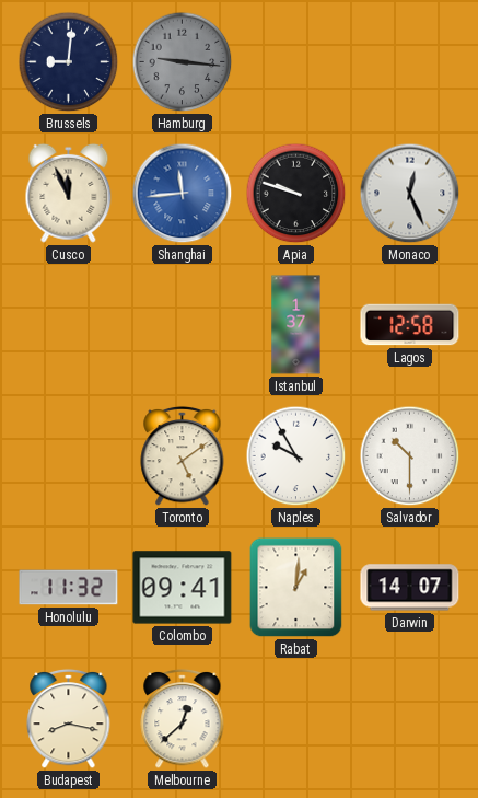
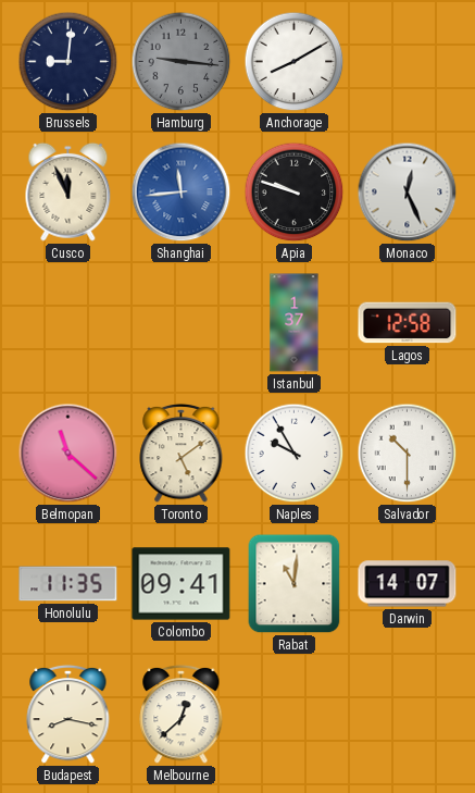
Anchorage: none -> 8:10 (295, 62)
Belmopan: none -> 11:22 (68, 454)
Honolulu: 11:32 -> 11:35 (68, 584)
Rabat: 1:01 -> 11:01 (295, 584)
